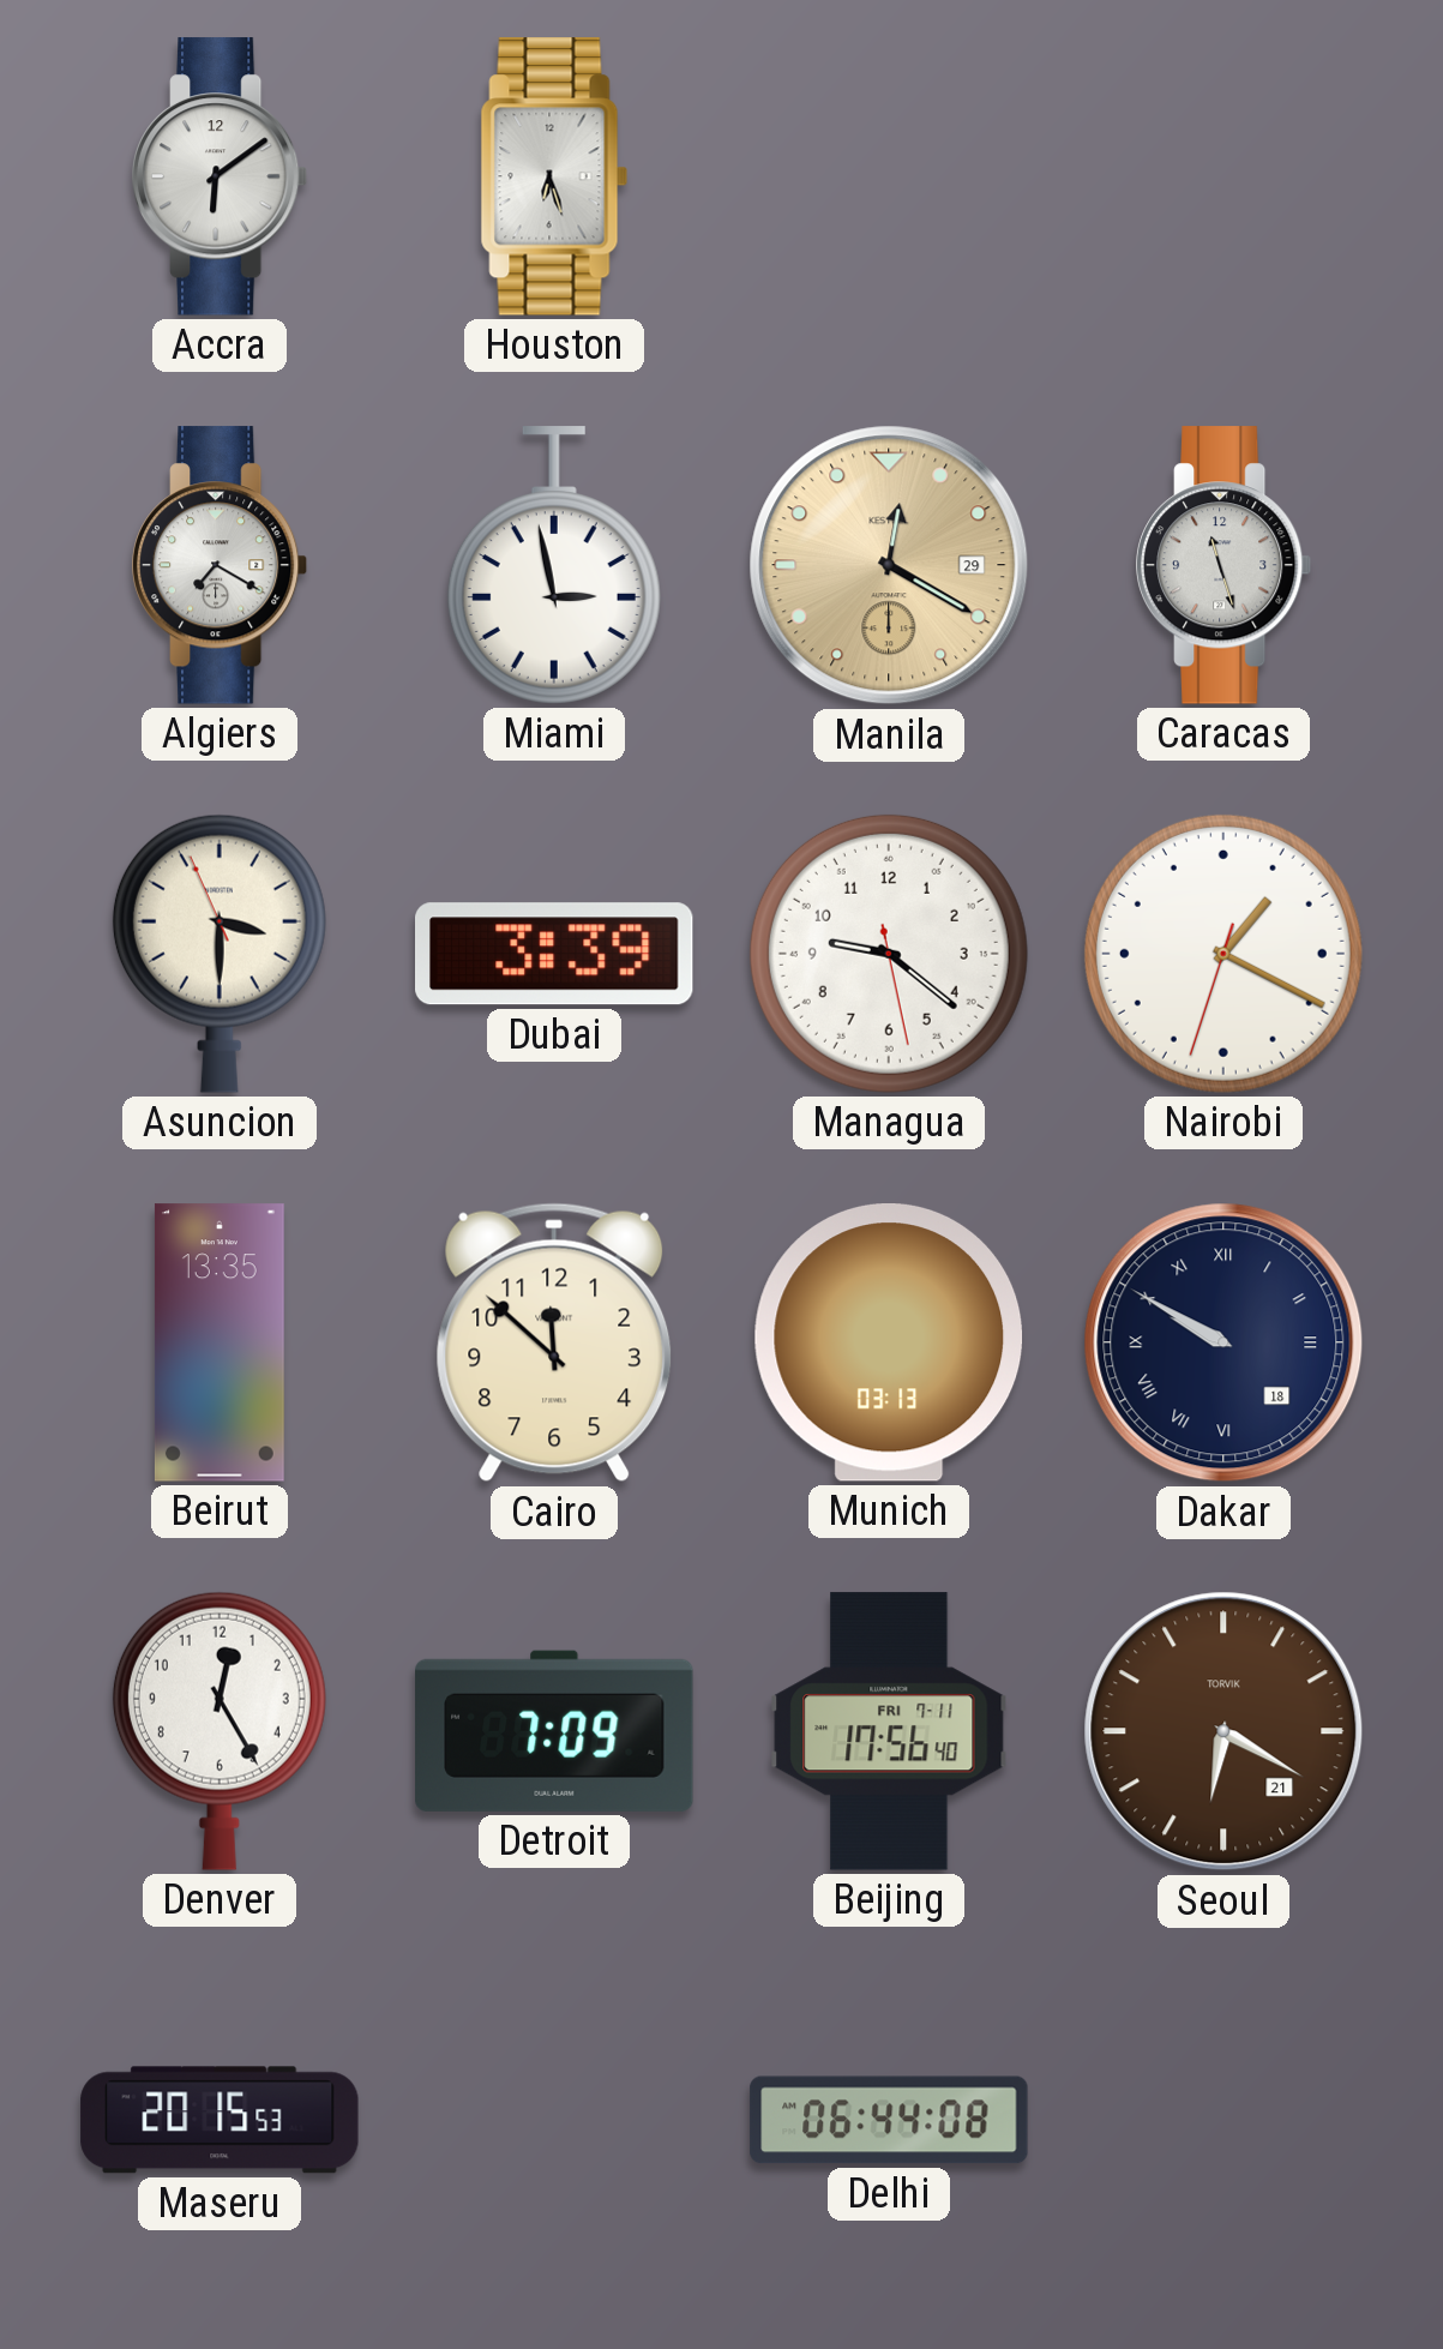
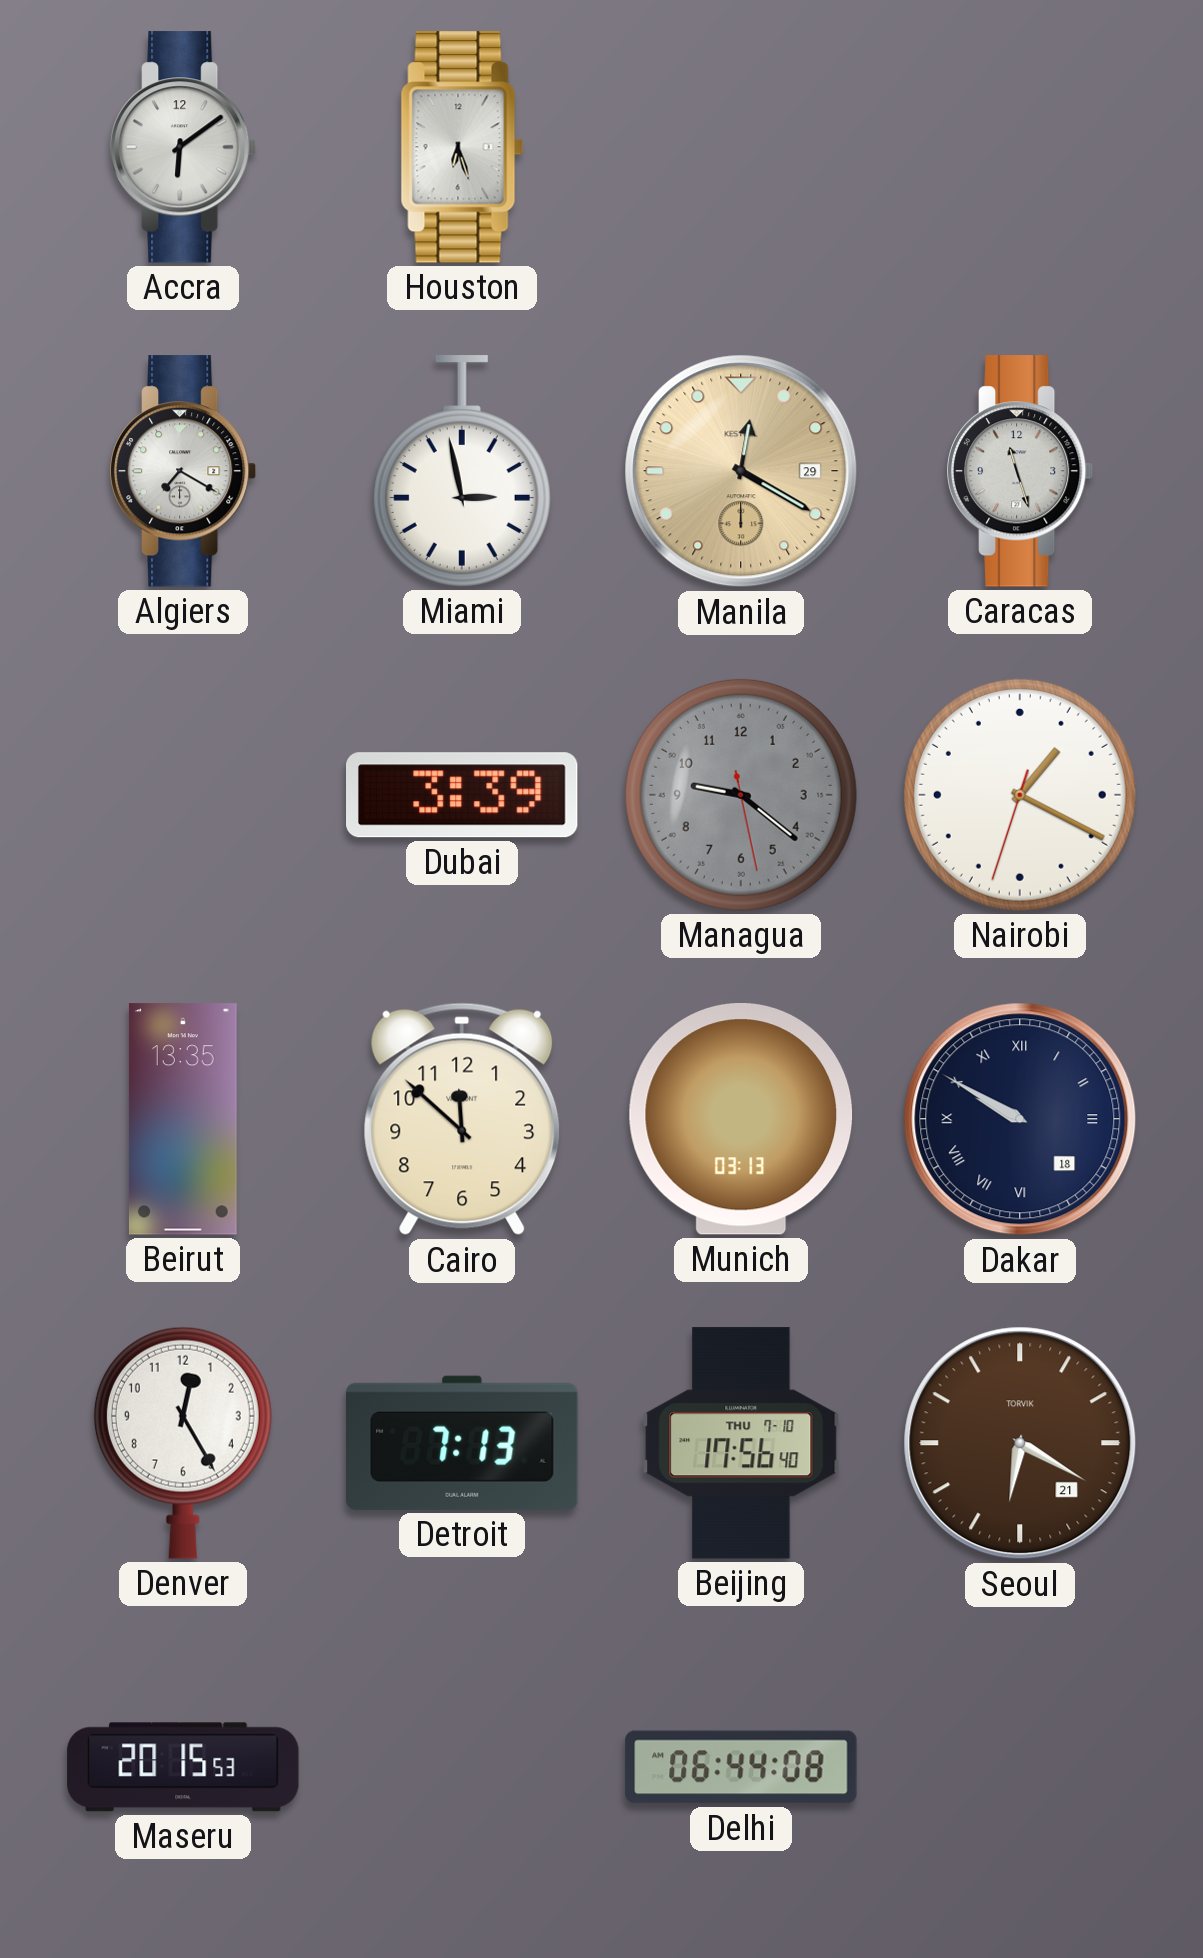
Asuncion: 3:29 -> none (220, 954)
Managua dial: white -> grey (741, 795)
Detroit: 7:09 -> 7:13 (462, 1443)
Beijing date: FRI 7-11 -> THU 7-10 (741, 1443)
